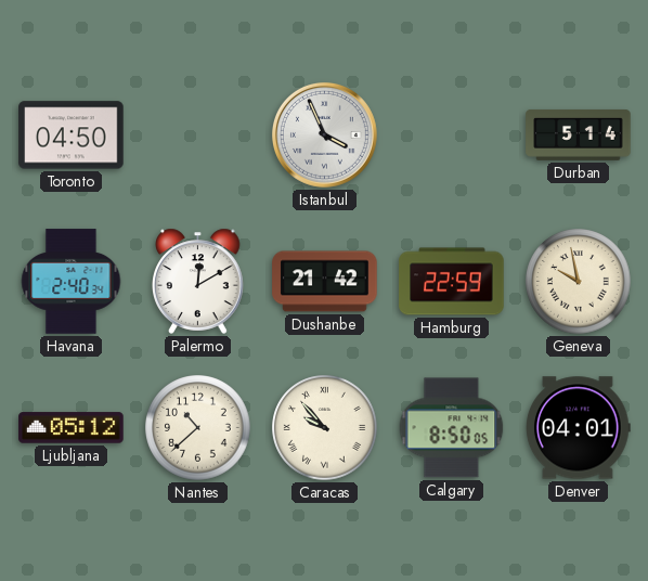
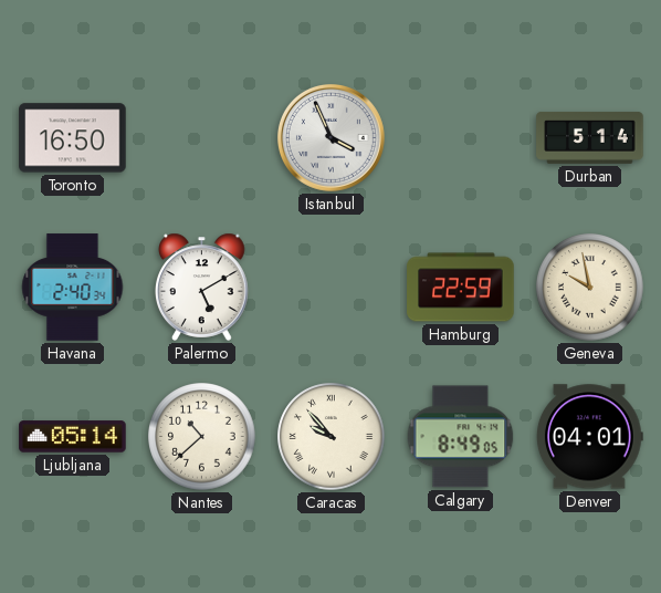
Toronto: 04:50 -> 16:50 (73, 138)
Palermo: 12:10 -> 5:10 (202, 287)
Dushanbe: 21:42 -> none (325, 282)
Ljubljana: 05:12 -> 05:14 (73, 437)
Calgary: 8:50 -> 8:49 (461, 437)
